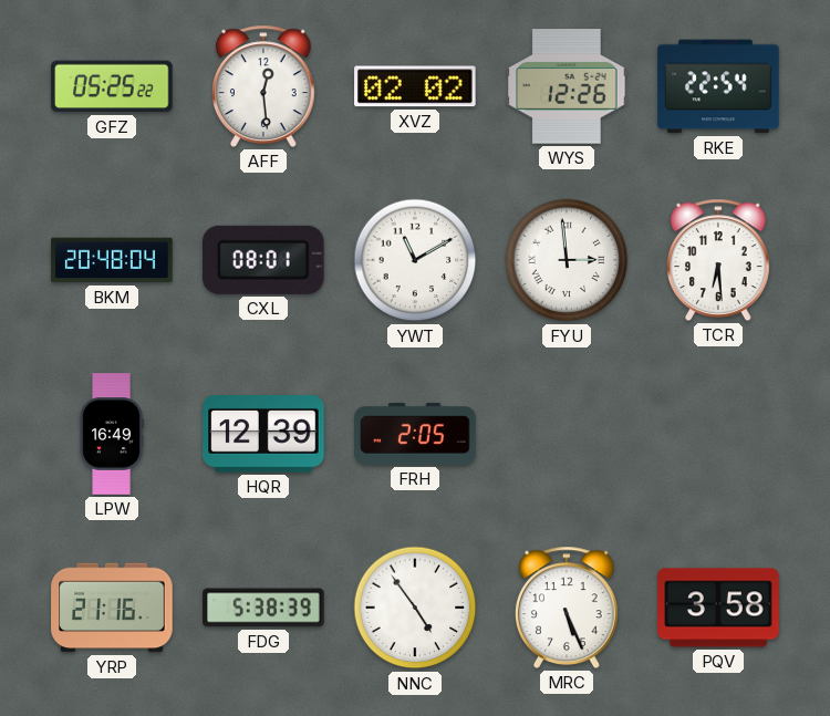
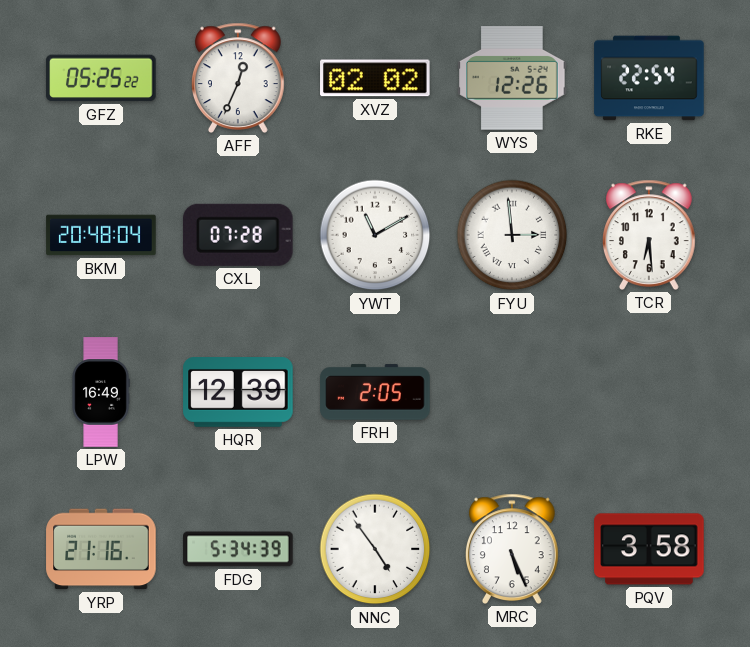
AFF: 12:29 -> 12:34 (239, 78)
CXL: 08:01 -> 07:28 (238, 235)
FDG: 5:38 -> 5:34 (238, 549)
